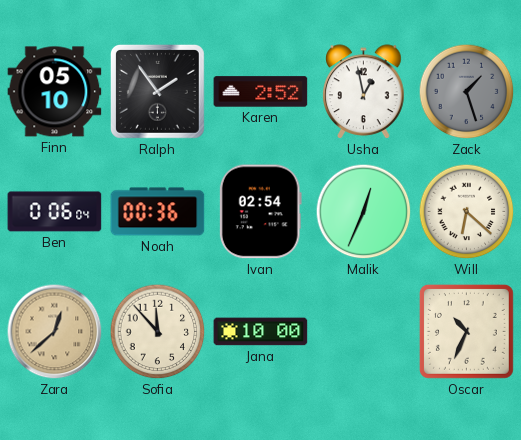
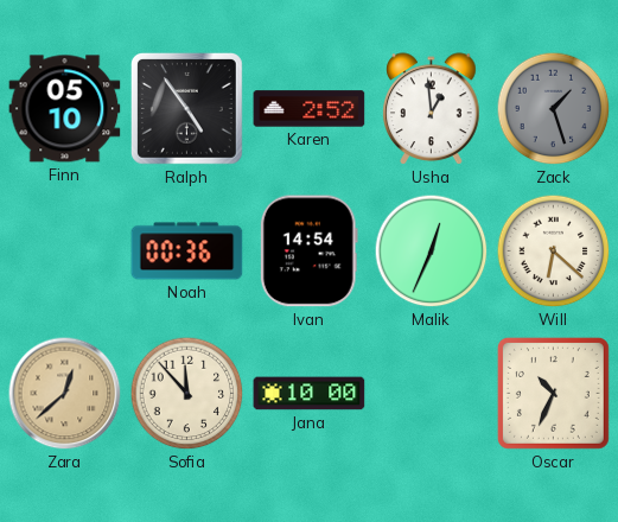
Ralph: 1:54 -> 4:54 (186, 108)
Usha: 12:58 -> 12:59 (432, 109)
Ben: 0:06 -> none (55, 212)
Ivan: 02:54 -> 14:54 (308, 252)
